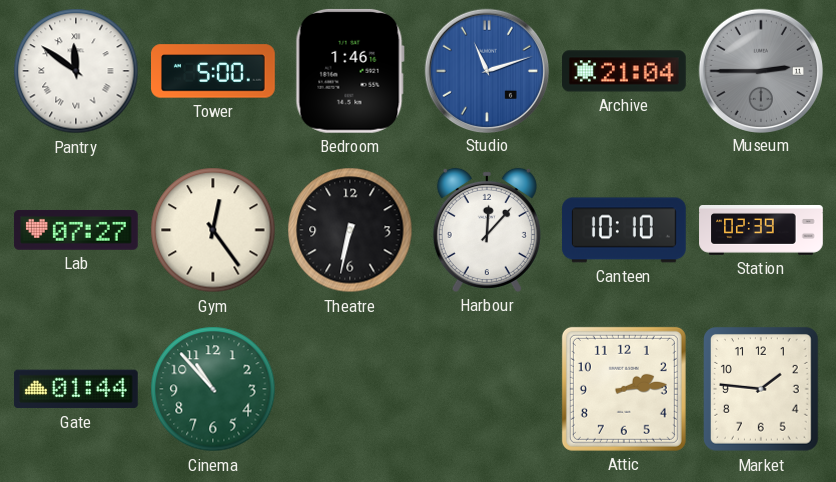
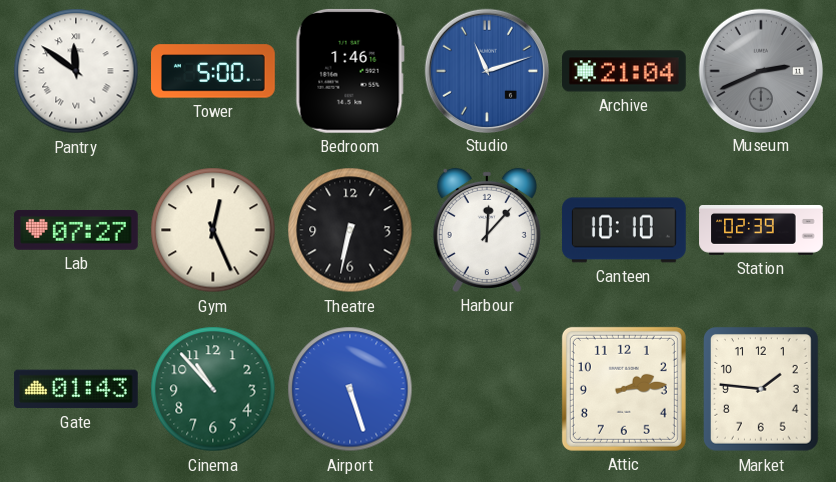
Museum: 2:45 -> 2:41 (760, 70)
Gym: 12:24 -> 12:26 (213, 230)
Gate: 01:44 -> 01:43 (76, 389)
Airport: none -> 5:27 (350, 389)
